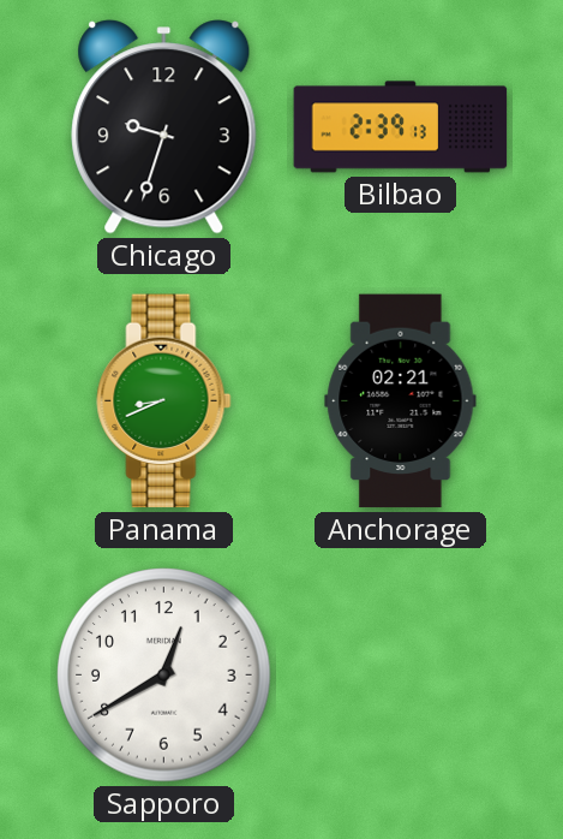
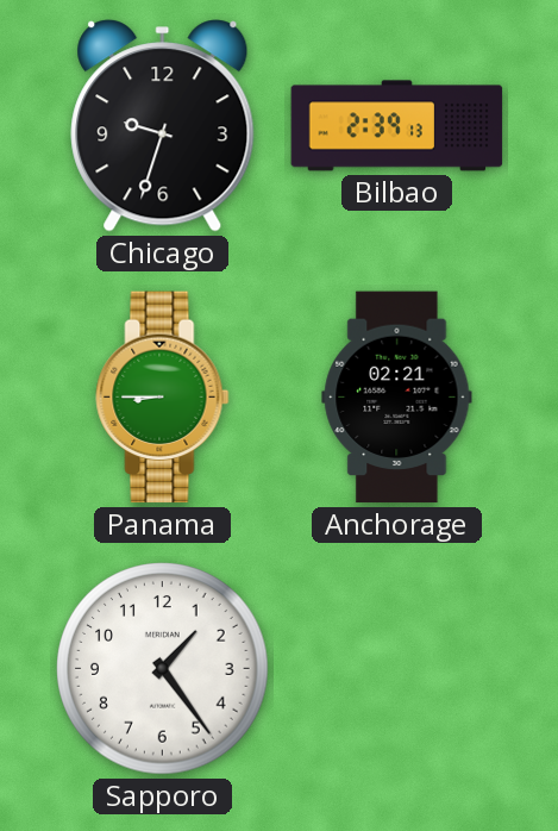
Panama: 8:41 -> 8:45 (163, 398)
Sapporo: 12:40 -> 1:24 (163, 669)
